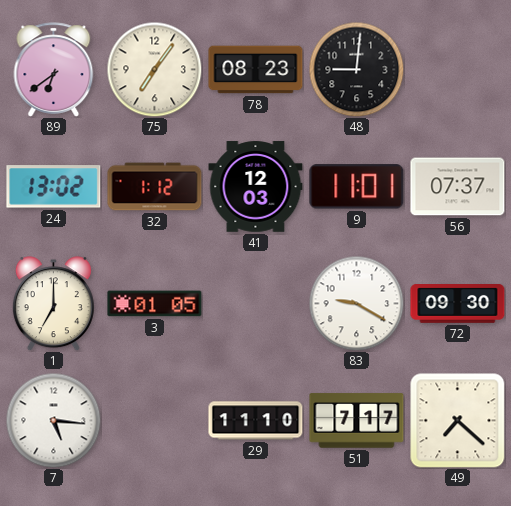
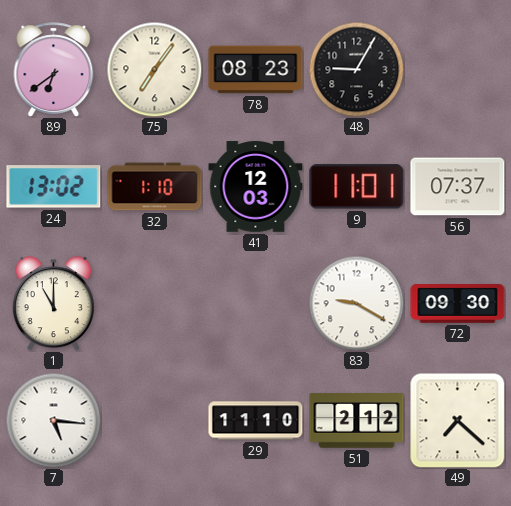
48: 9:01 -> 9:05 (356, 69)
32: 1:12 -> 1:10 (155, 187)
1: 7:00 -> 11:00 (53, 304)
3: 01:05 -> none (155, 304)
51: 7:17 -> 2:12 (357, 421)
